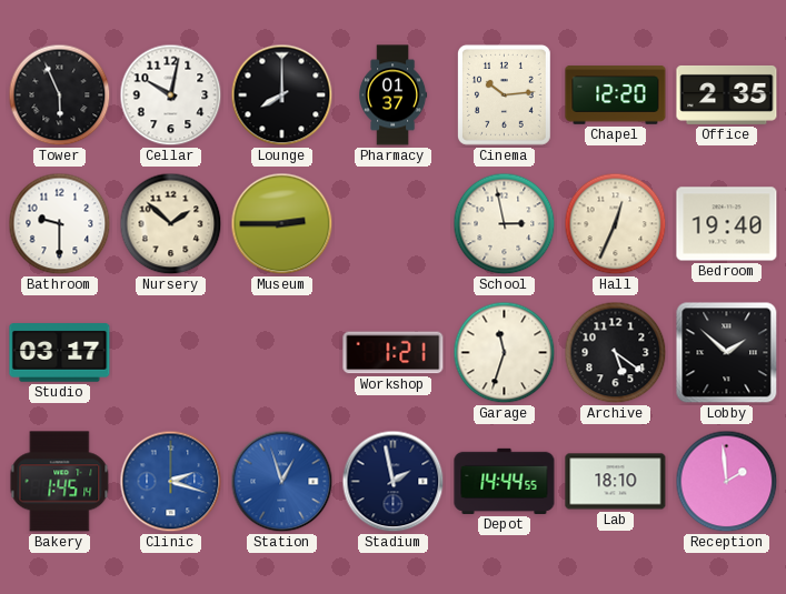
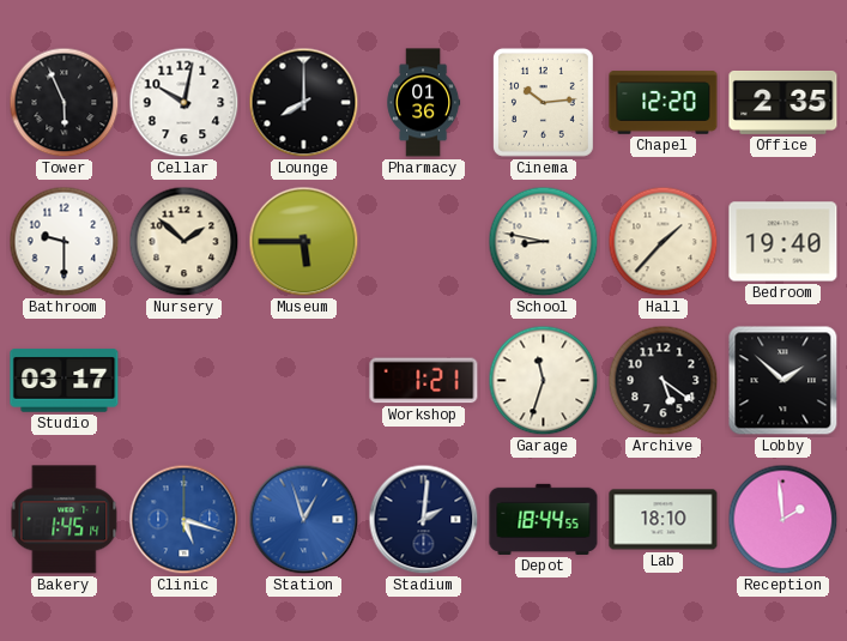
Pharmacy: 01:37 -> 01:36 (424, 103)
Museum: 2:45 -> 5:45 (304, 242)
School: 2:58 -> 8:47 (544, 242)
Hall: 12:34 -> 1:37 (664, 242)
Clinic: 2:18 -> 5:18 (184, 520)
Stadium: 1:58 -> 2:01 (424, 520)
Depot: 14:44 -> 18:44 (544, 519)
